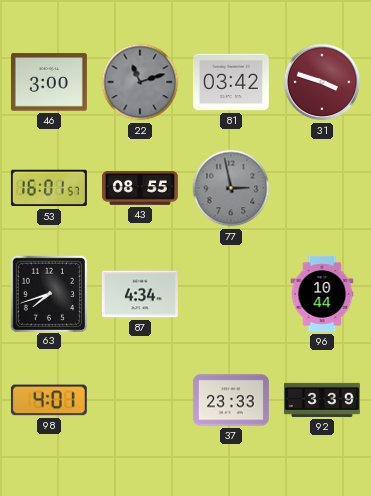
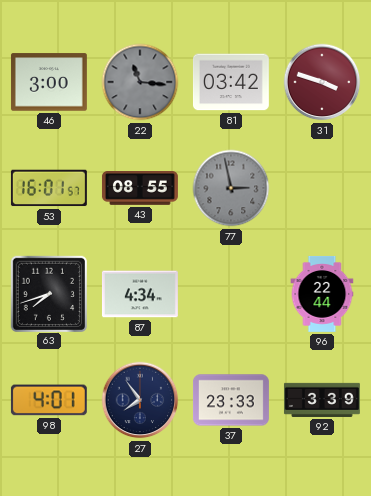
22: 11:12 -> 11:16 (140, 82)
96: 10:44 -> 22:44 (322, 294)
27: none -> 7:54 (140, 400)
